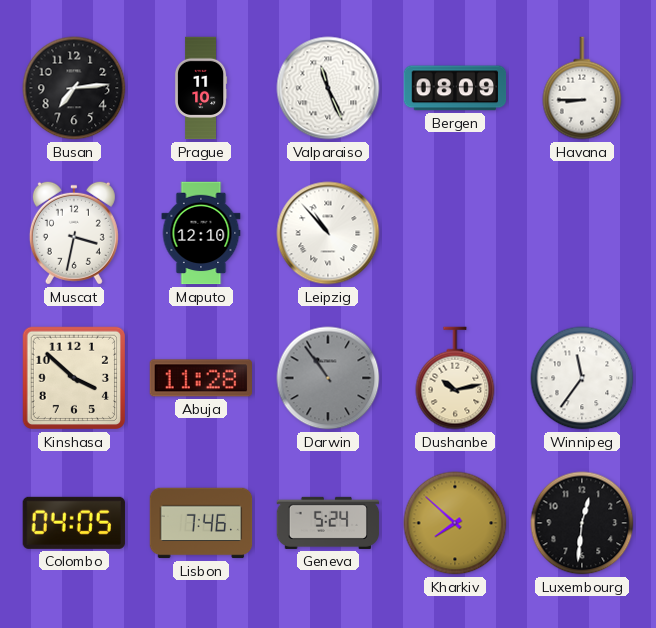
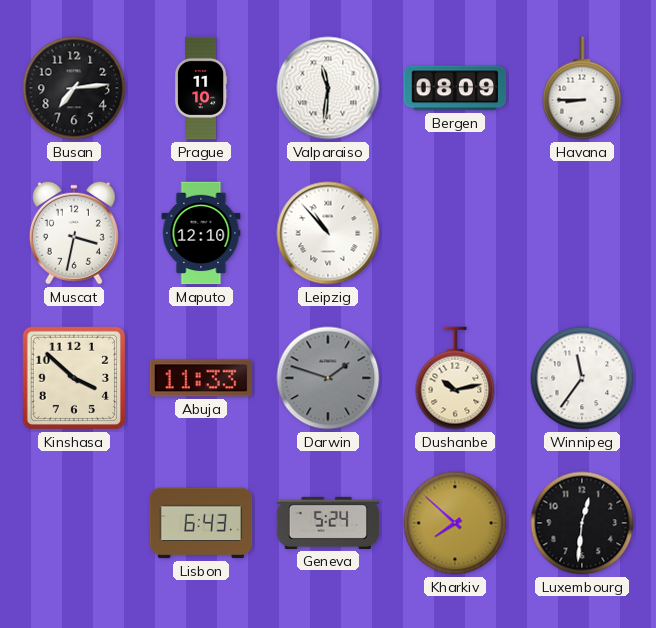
Valparaiso: 11:26 -> 11:31 (328, 88)
Abuja: 11:28 -> 11:33 (200, 378)
Darwin: 10:54 -> 1:48 (328, 378)
Colombo: 04:05 -> none (74, 523)
Lisbon: 7:46 -> 6:43 (201, 523)
